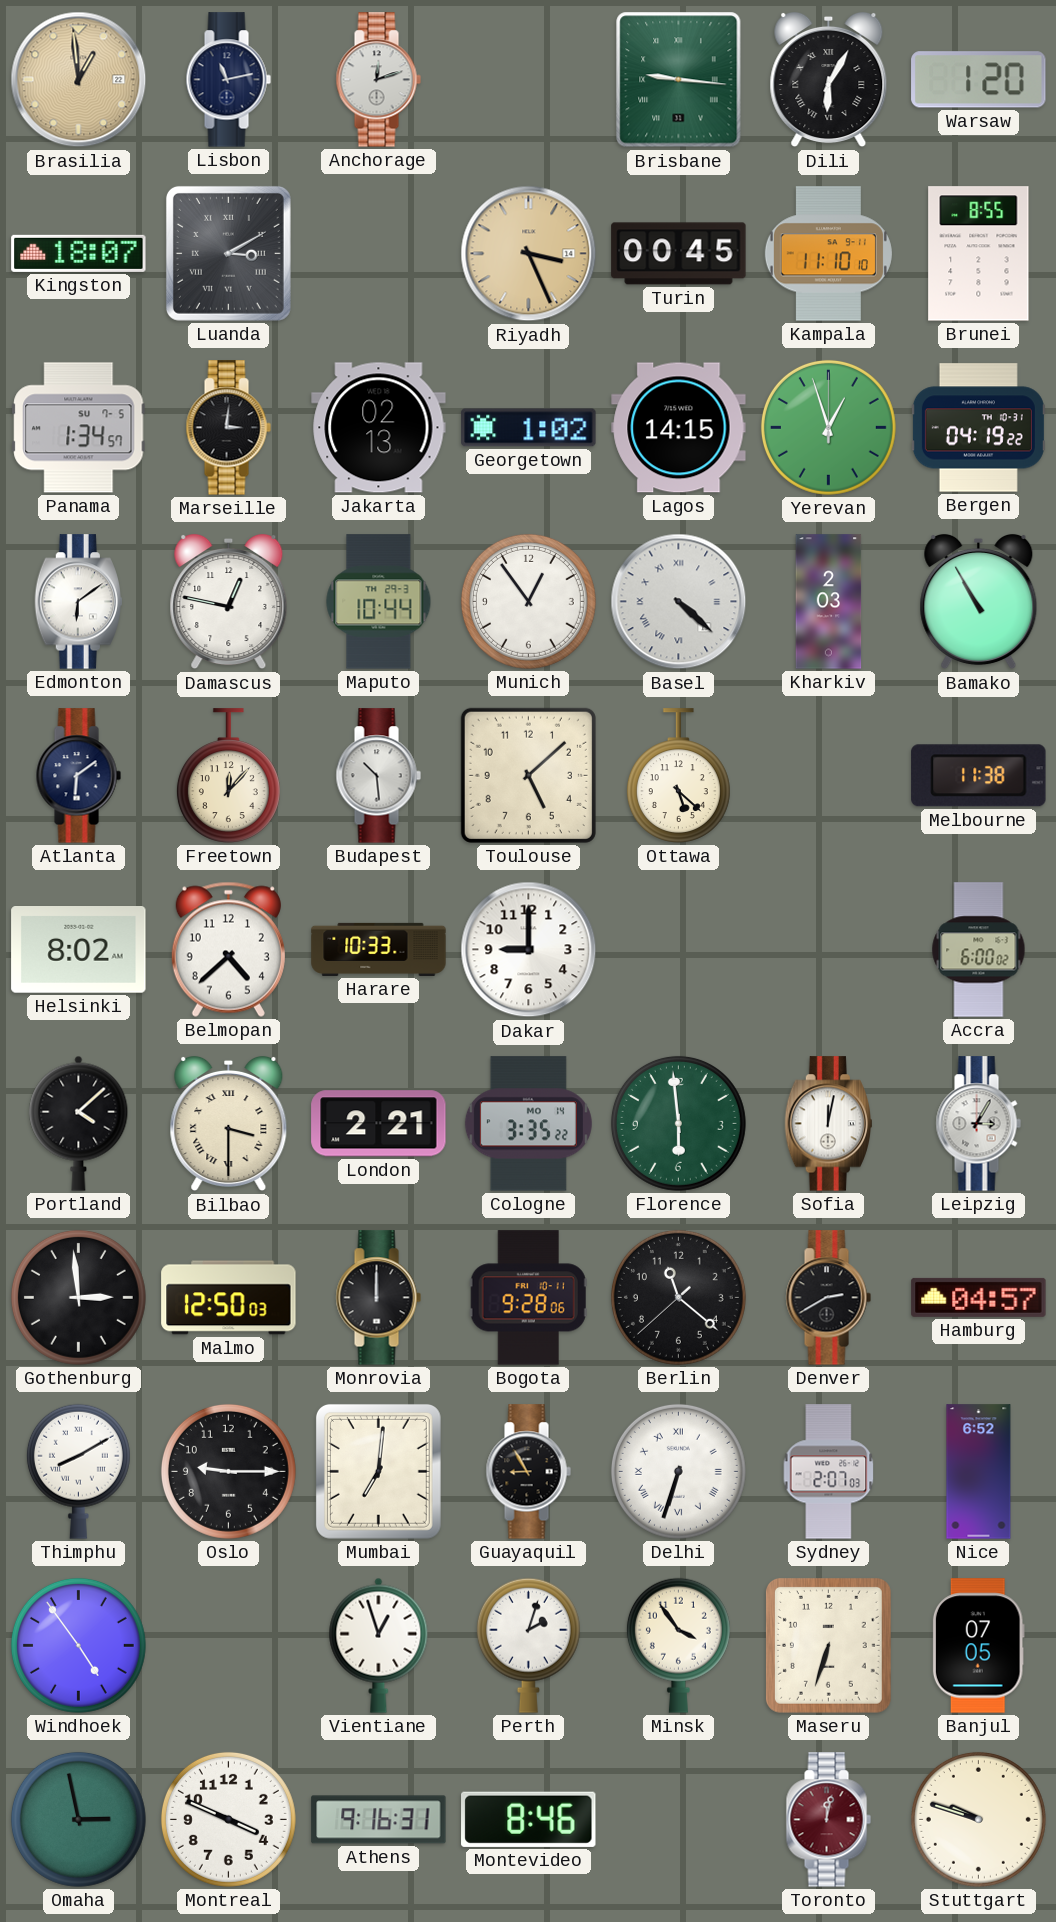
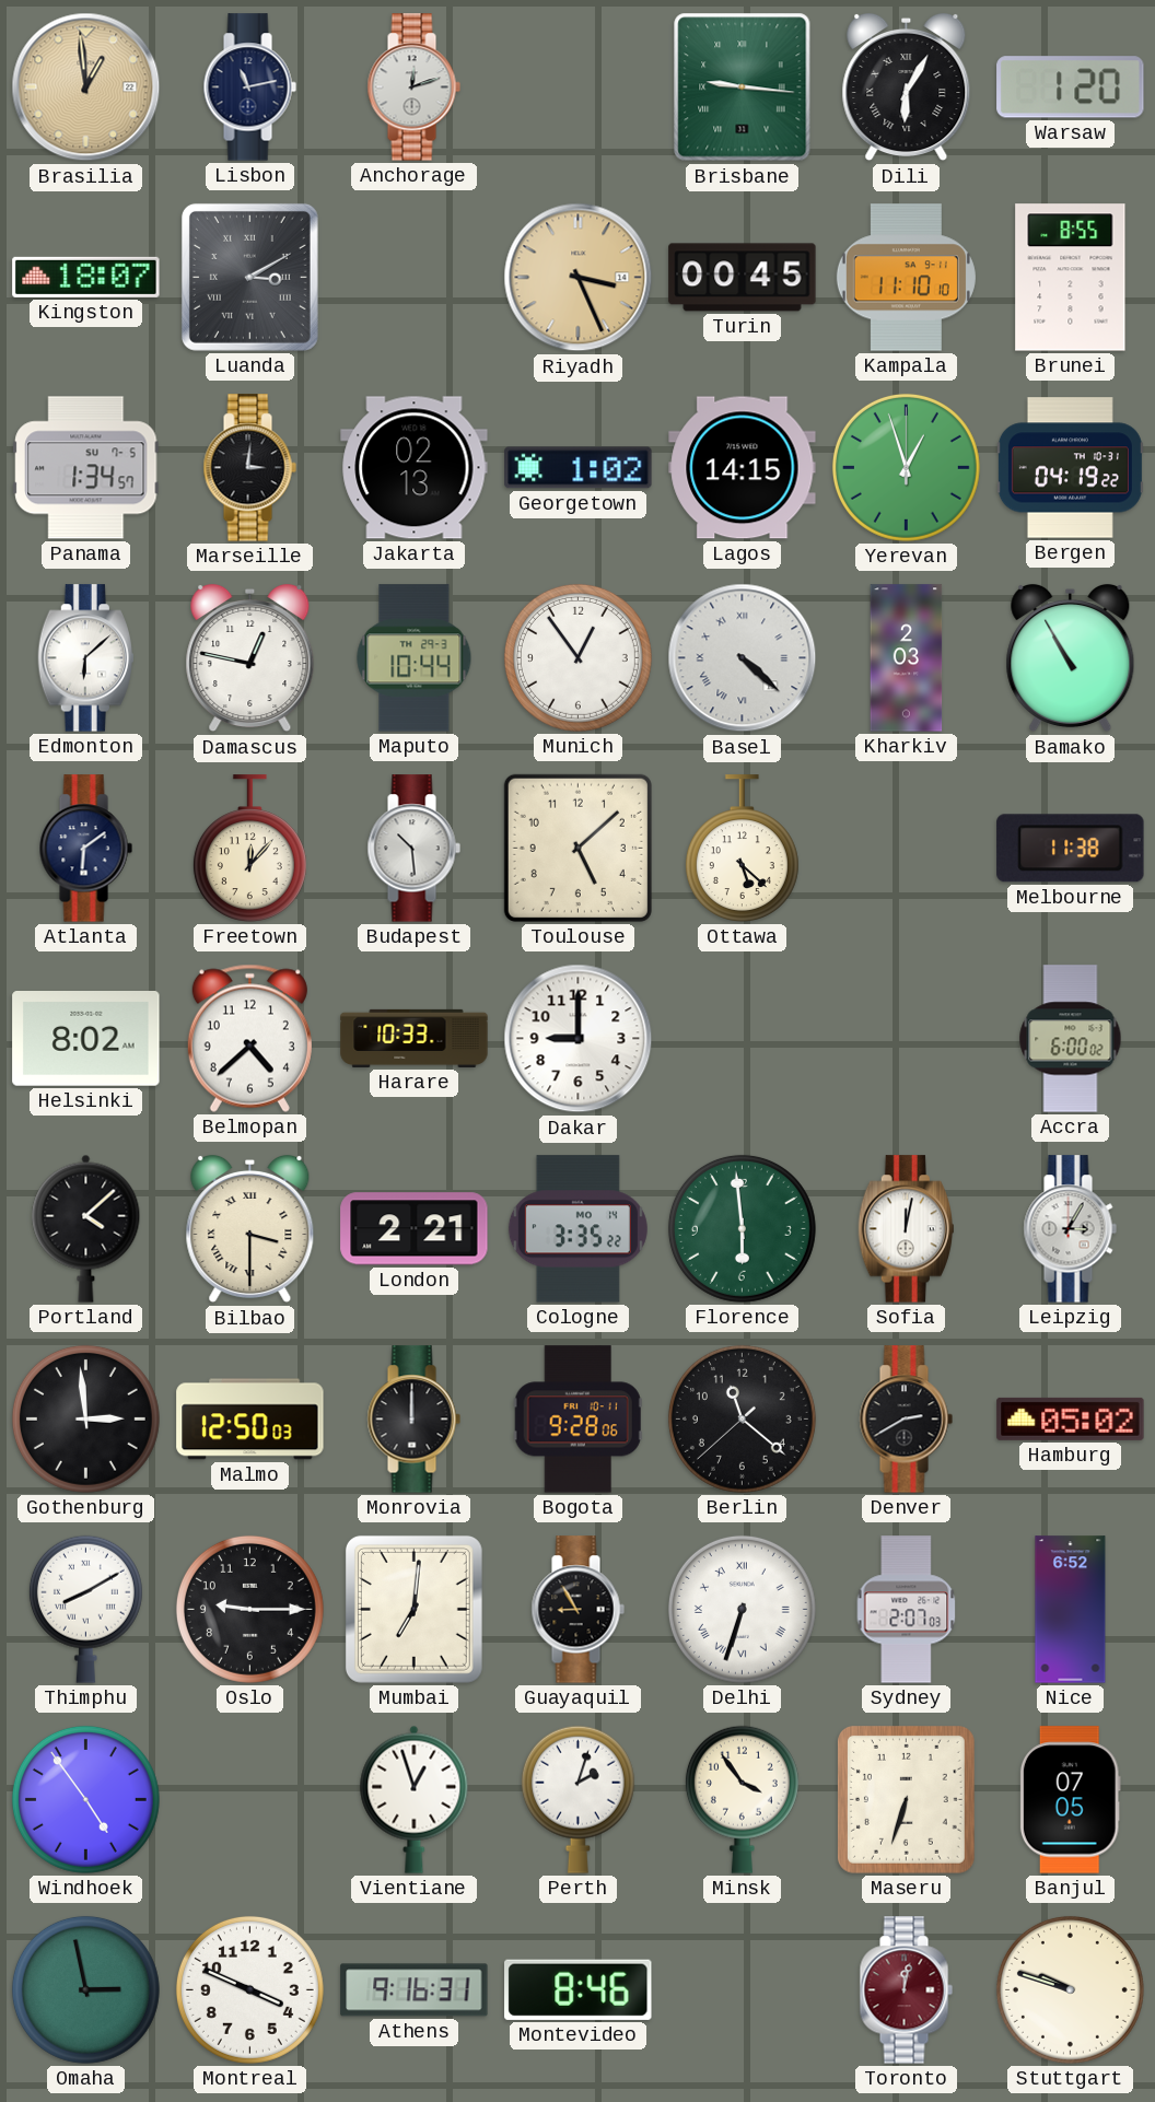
Edmonton: 6:09 -> 6:08 (85, 658)
Hamburg: 04:57 -> 05:02 (1071, 1418)
